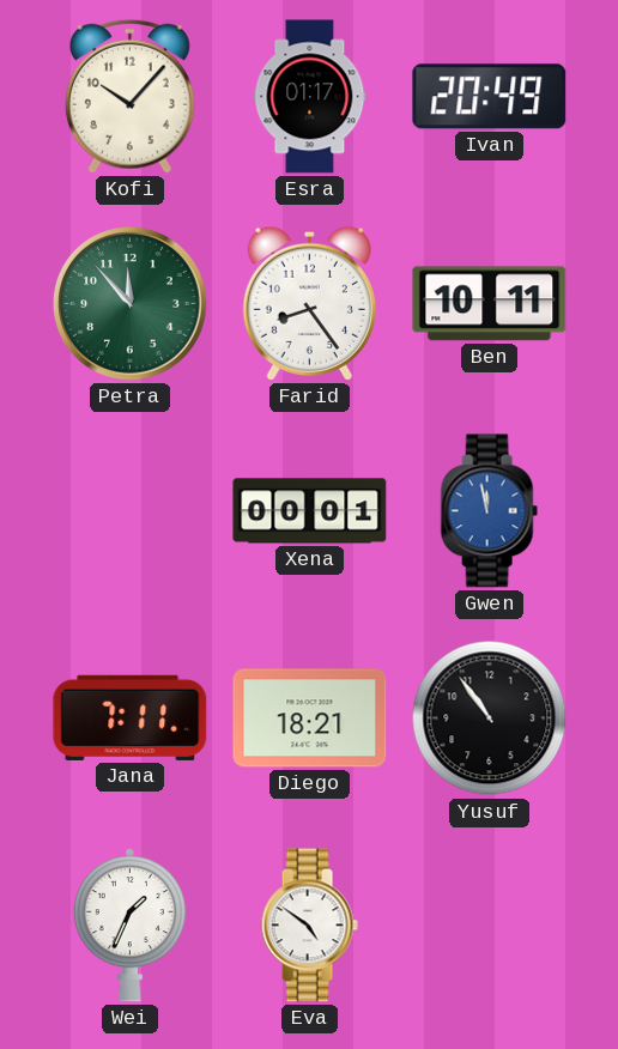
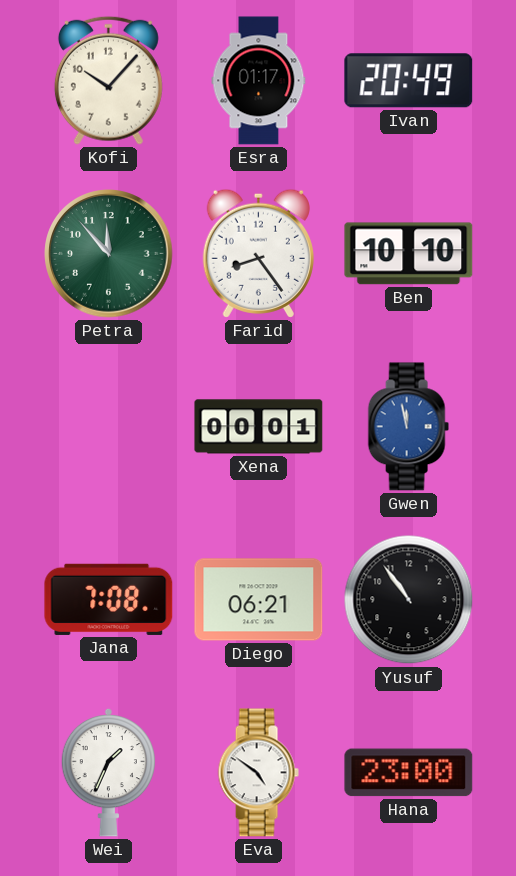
Ben: 10:11 -> 10:10 (409, 254)
Jana: 7:11 -> 7:08 (109, 599)
Diego: 18:21 -> 06:21 (259, 600)
Hana: none -> 23:00 (409, 773)
